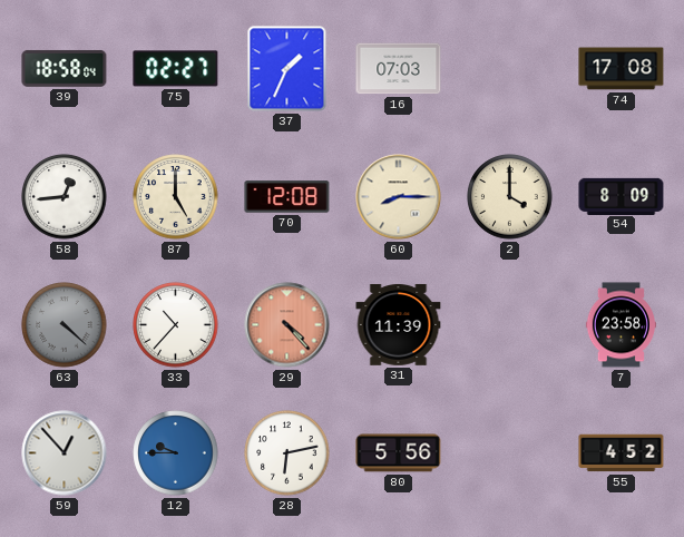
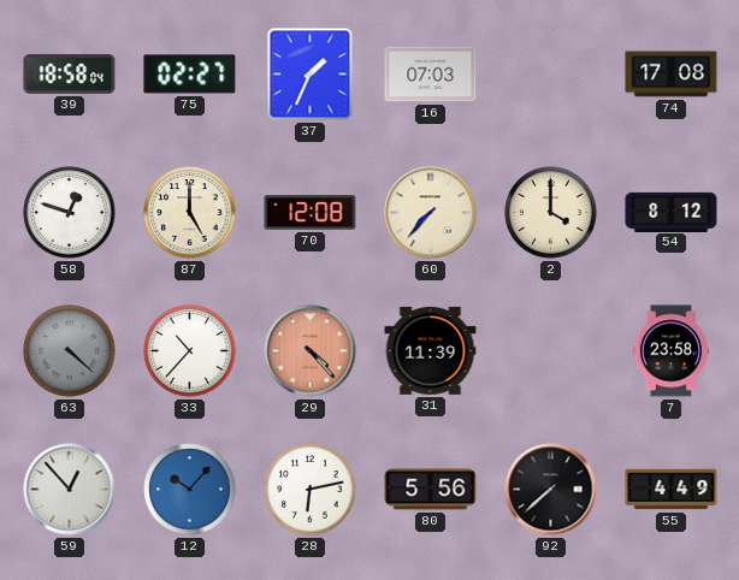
58: 12:44 -> 12:48 (70, 213)
60: 8:15 -> 7:37 (431, 213)
54: 8:09 -> 8:12 (672, 212)
12: 9:45 -> 10:07 (190, 490)
92: none -> 7:38 (551, 490)
55: 4:52 -> 4:49 (672, 490)
